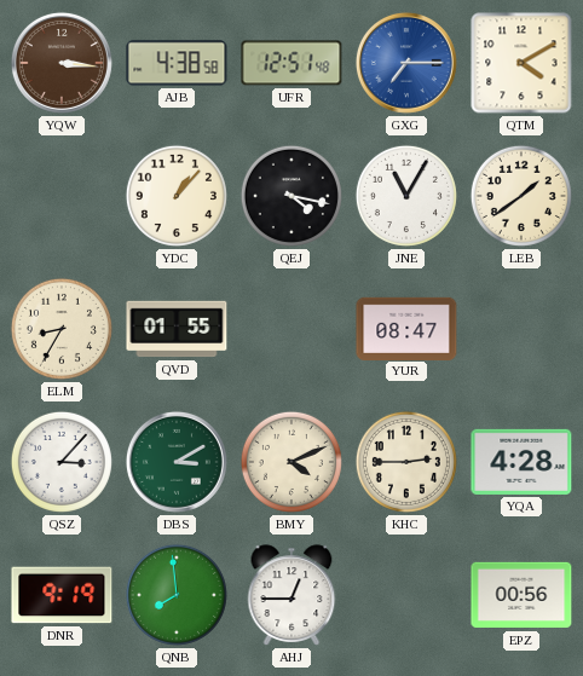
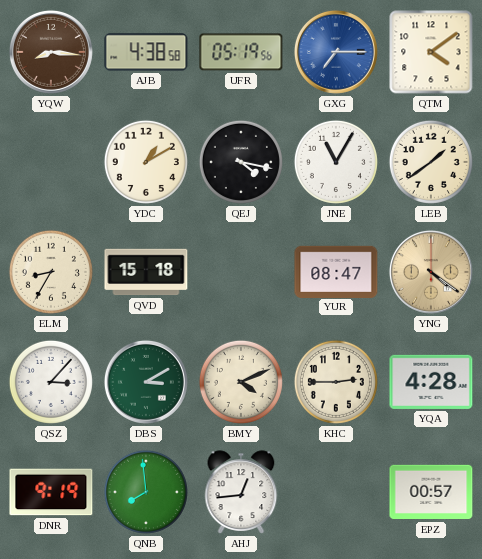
YQW: 3:16 -> 8:16 (51, 52)
UFR: 12:51 -> 05:19 (241, 52)
QTM: 4:10 -> 4:09 (431, 52)
YDC: 1:07 -> 1:10 (146, 162)
QVD: 01:55 -> 15:18 (146, 272)
YNG: none -> 4:21 (431, 272)
AHJ: 12:45 -> 12:44 (241, 492)
EPZ: 00:56 -> 00:57 (431, 492)
